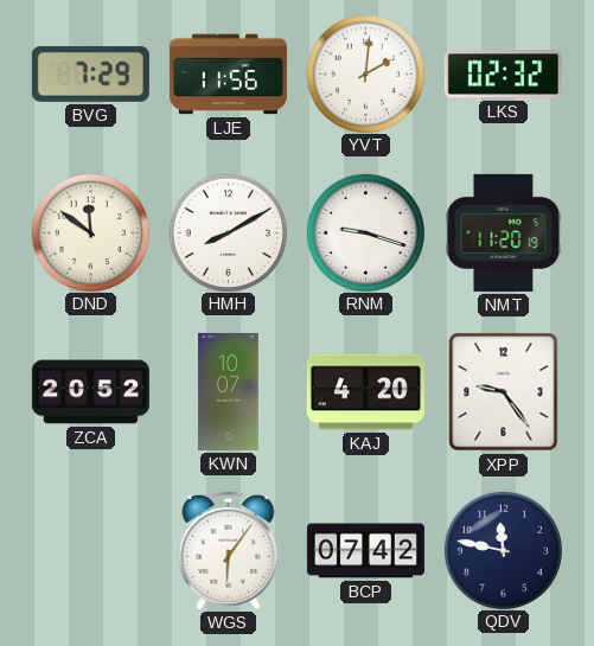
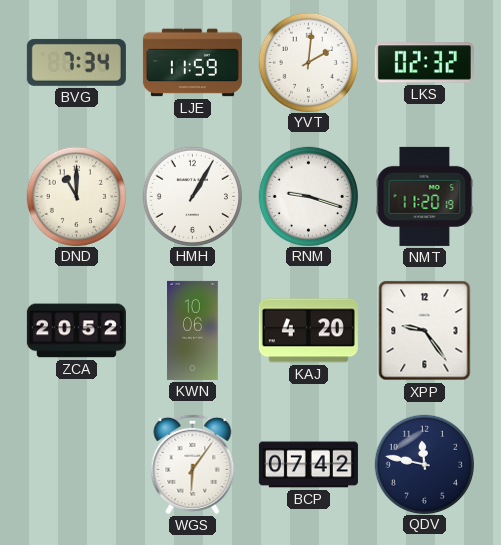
BVG: 7:29 -> 7:34 (76, 62)
LJE: 11:56 -> 11:59 (192, 63)
DND: 11:51 -> 11:00 (76, 196)
HMH: 8:10 -> 1:05 (192, 196)
KWN: 10:07 -> 10:06 (193, 330)
